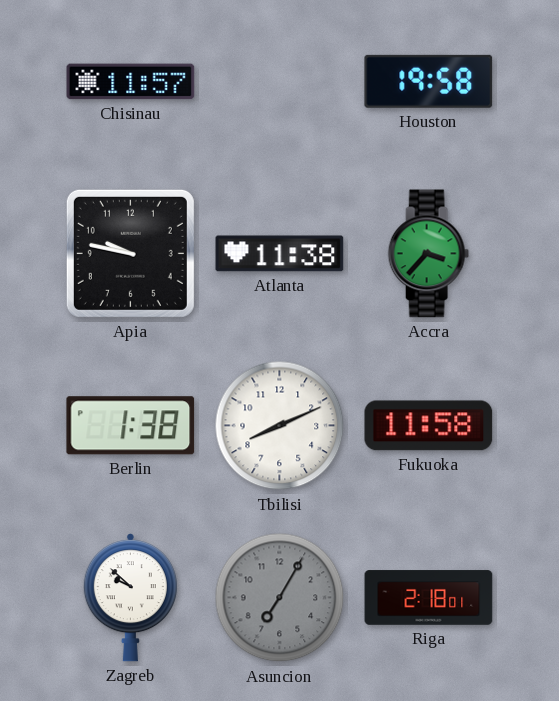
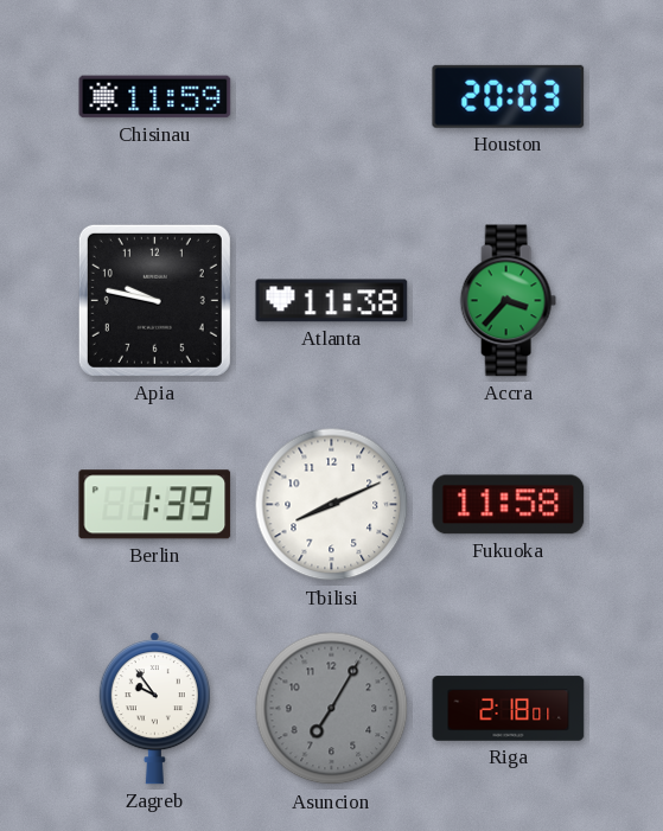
Chisinau: 11:57 -> 11:59 (155, 97)
Houston: 19:58 -> 20:03 (509, 96)
Berlin: 1:38 -> 1:39 (155, 505)
Zagreb: 9:52 -> 9:54 (154, 709)
